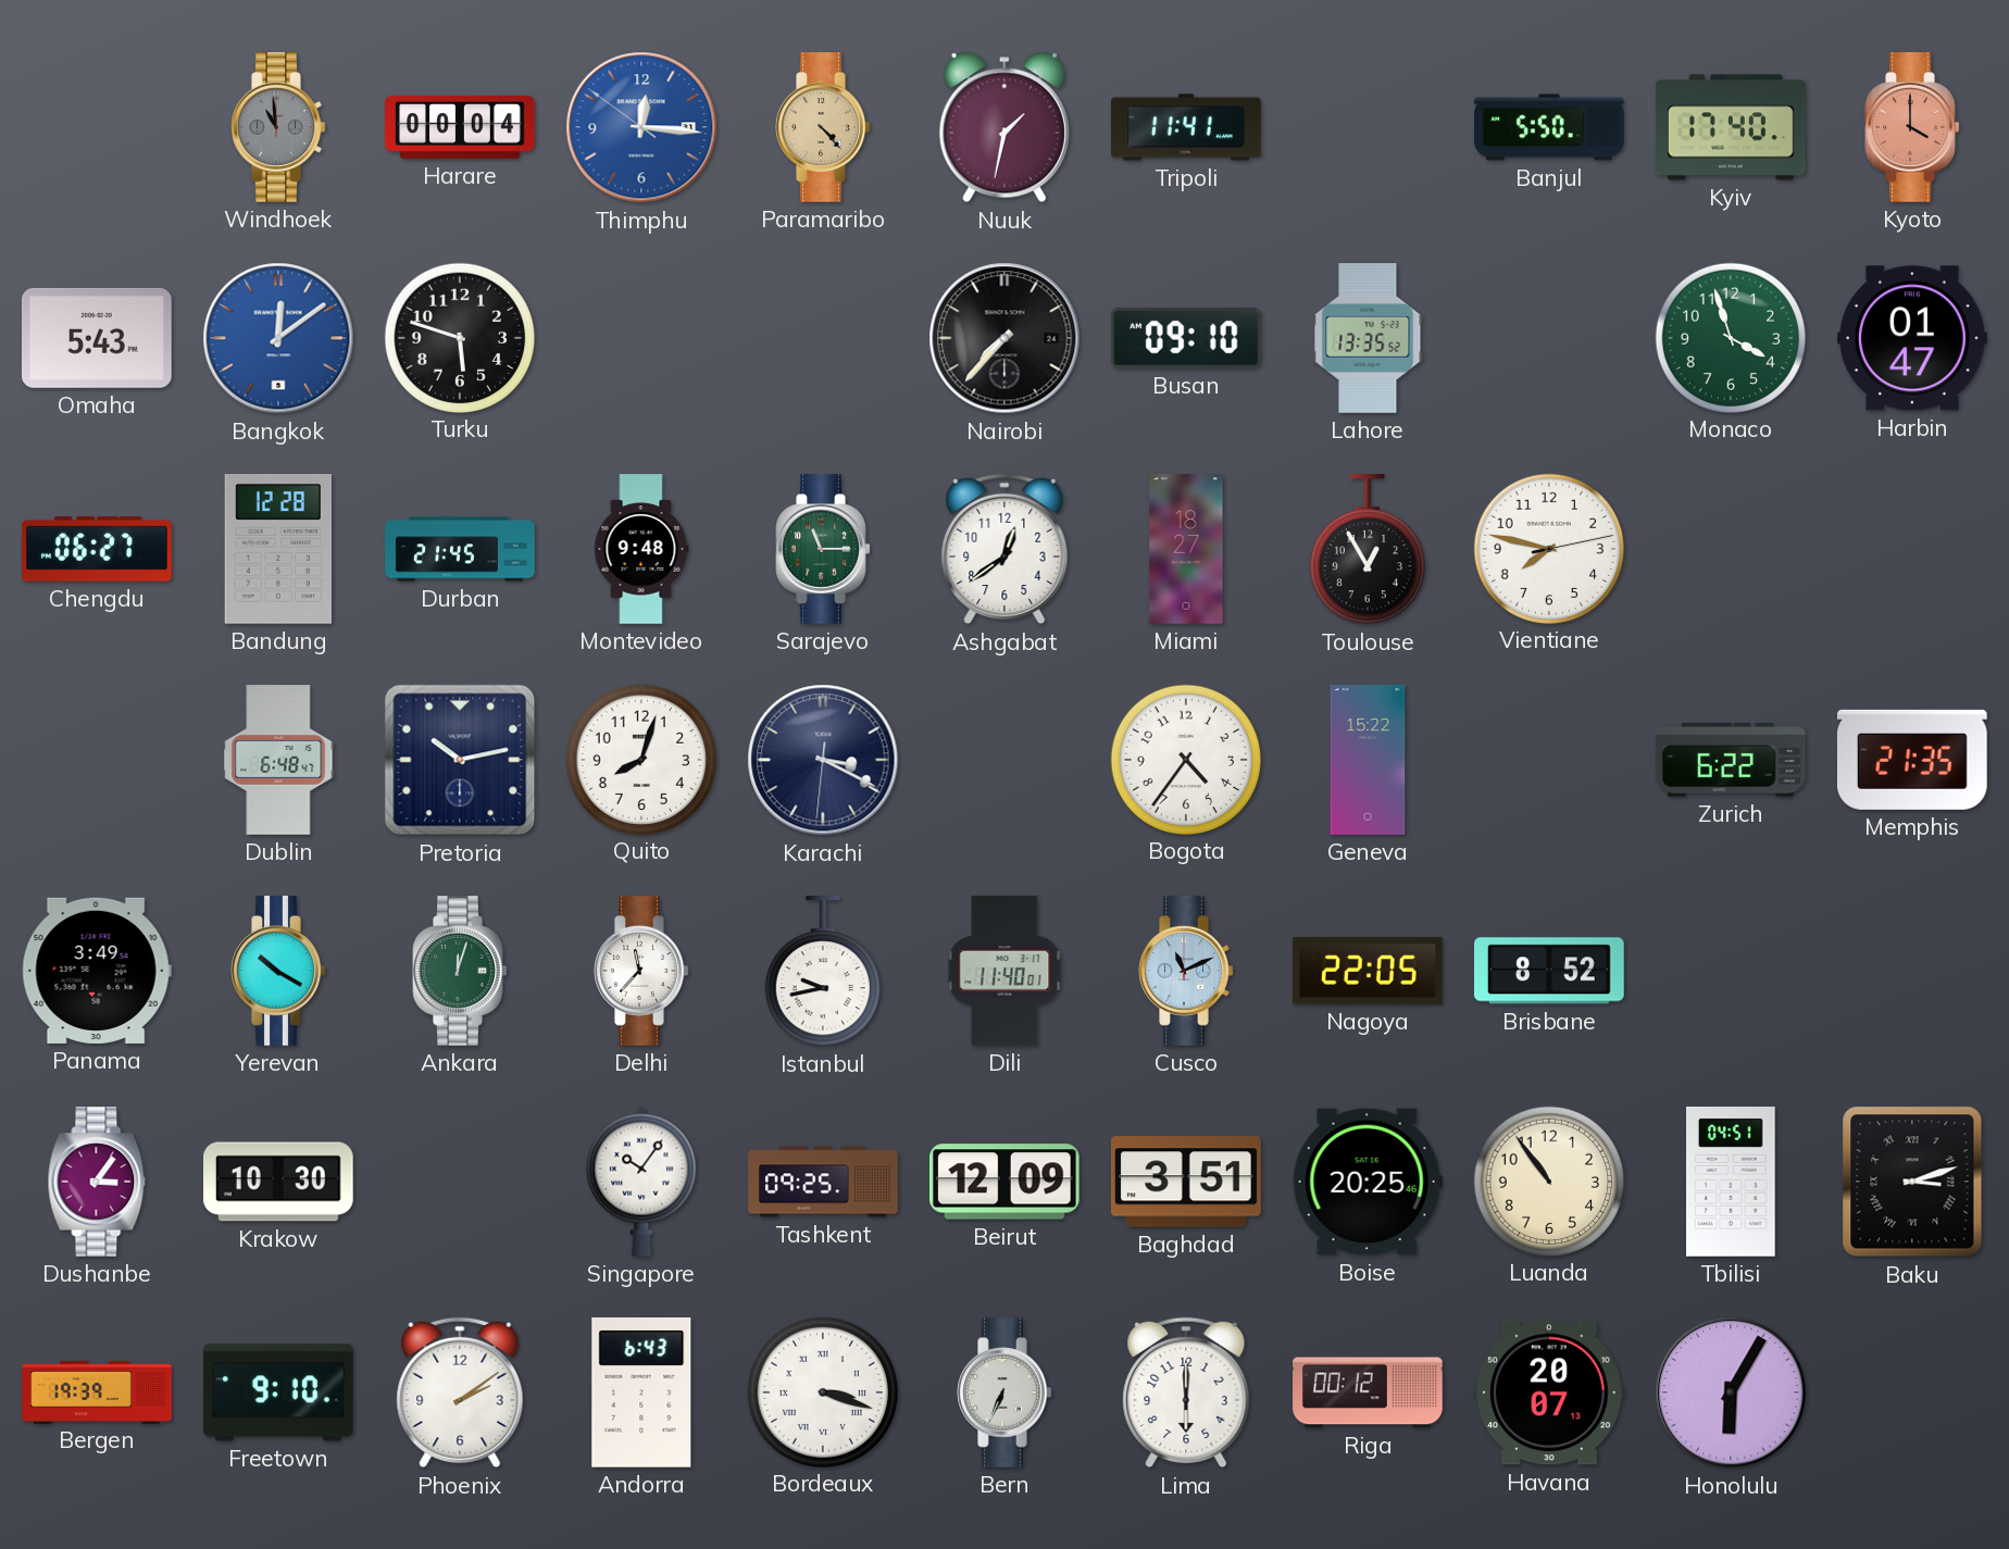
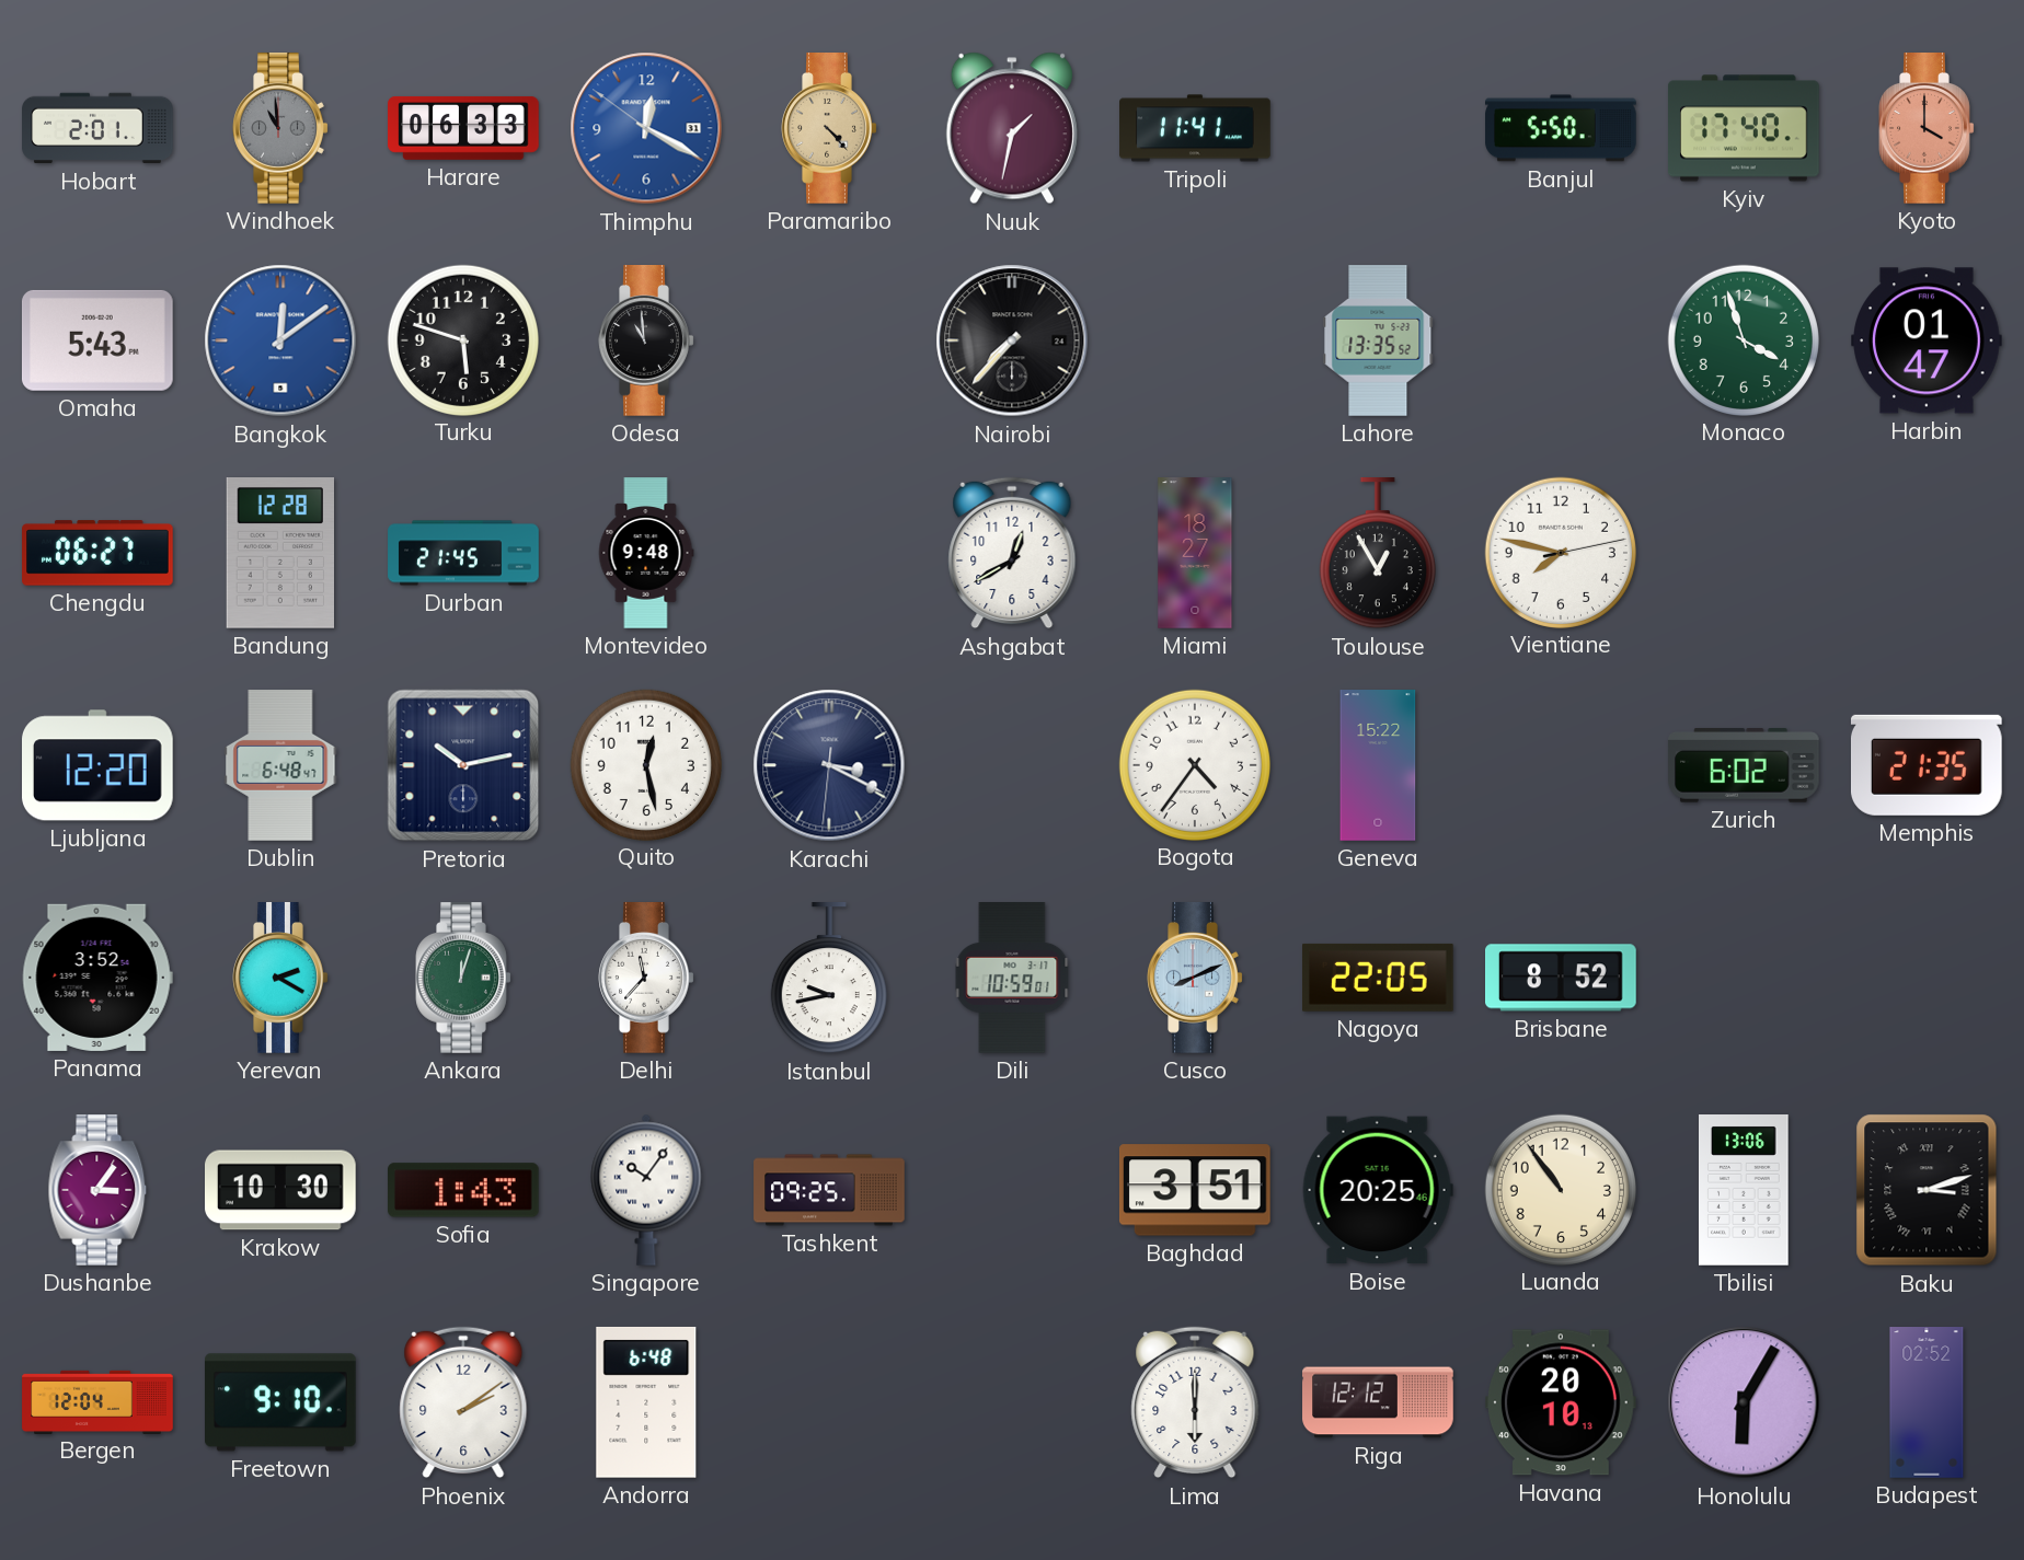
Hobart: none -> 2:01 (97, 128)
Harare: 00:04 -> 06:33 (463, 128)
Thimphu: 12:15 -> 12:19 (646, 128)
Odesa: none -> 10:59 (646, 342)
Busan: 09:10 -> none (1186, 338)
Sarajevo: 11:15 -> none (823, 550)
Ashgabat: 12:39 -> 12:40 (1012, 553)
Ljubljana: none -> 12:20 (99, 765)
Quito: 8:03 -> 12:28 (645, 764)
Zurich: 6:22 -> 6:02 (1745, 766)
Panama: 3:49 -> 3:52 (97, 978)
Yerevan: 10:20 -> 2:20 (280, 979)
Dili: 11:40 -> 10:59 (1012, 979)
Cusco: 11:11 -> 8:11 (1195, 979)
Sofia: none -> 1:43 (464, 1190)
Beirut: 12:09 -> none (1004, 1182)
Tbilisi: 04:51 -> 13:06 (1745, 1191)
Bergen: 19:39 -> 12:04 (97, 1401)
Andorra: 6:43 -> 6:48 (646, 1402)
Bordeaux: 3:18 -> none (822, 1391)
Bern: 6:34 -> none (1004, 1394)
Riga: 00:12 -> 12:12 (1378, 1402)
Havana: 20:07 -> 20:10 (1562, 1402)
Budapest: none -> 02:52 (1927, 1402)
